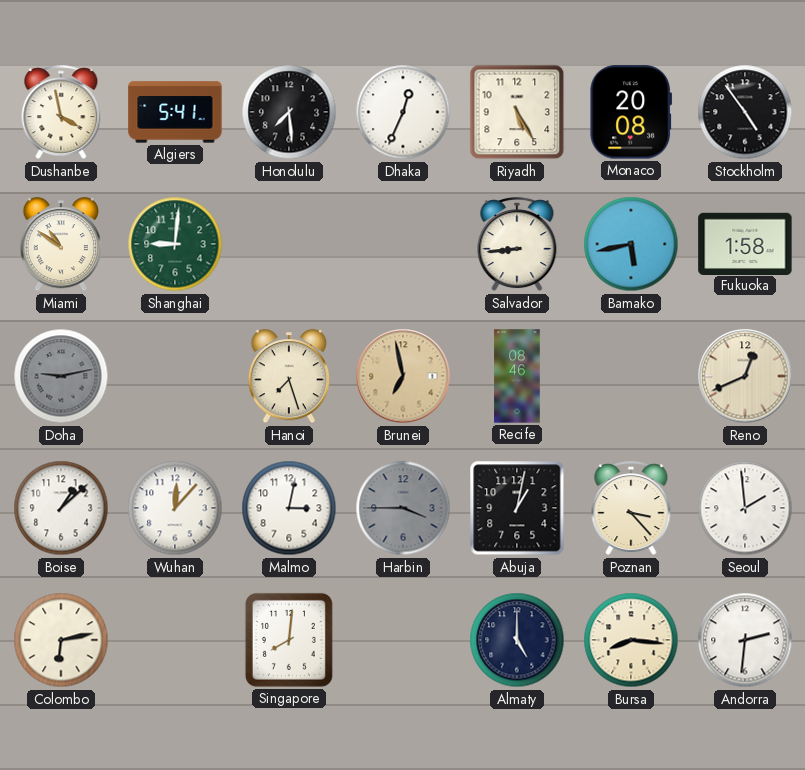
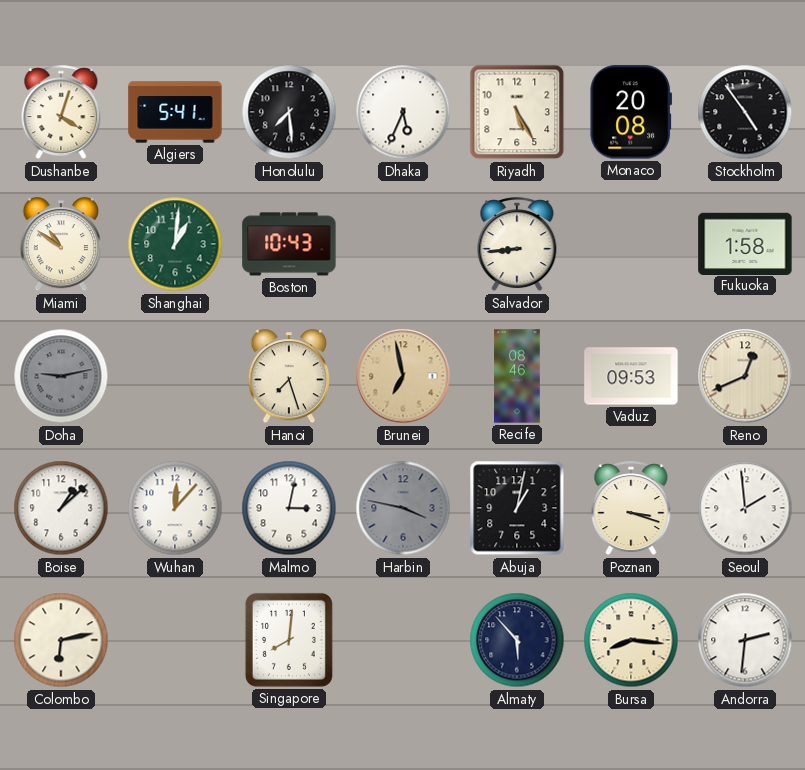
Dushanbe: 3:58 -> 4:03 (61, 113)
Dhaka: 12:34 -> 5:34 (403, 112)
Shanghai: 9:01 -> 1:01 (175, 244)
Boston: none -> 10:43 (289, 244)
Bamako: 5:43 -> none (631, 244)
Vaduz: none -> 09:53 (631, 376)
Harbin: 3:45 -> 3:47 (403, 508)
Poznan: 3:23 -> 3:18 (631, 509)
Almaty: 5:00 -> 5:53 (517, 640)
